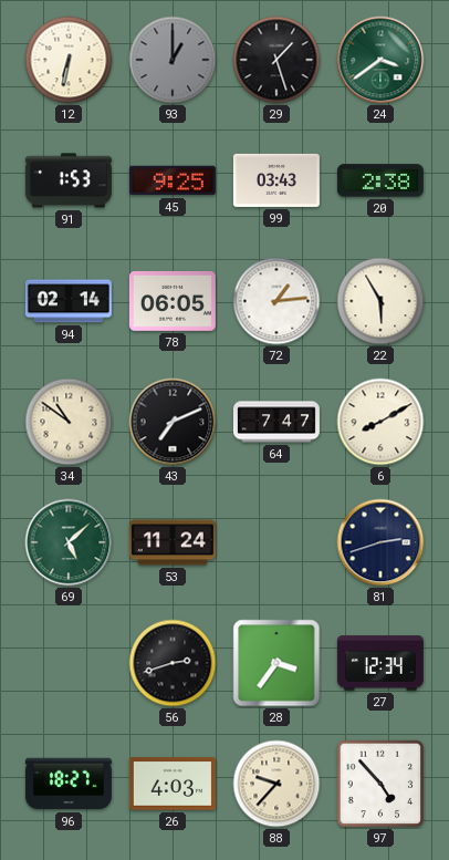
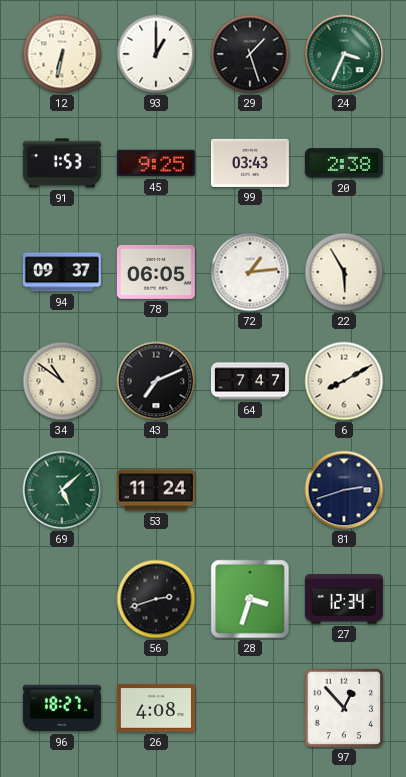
93 dial: grey -> white (156, 54)
24: 3:39 -> 3:34 (344, 54)
94: 02:14 -> 09:37 (62, 272)
28: 3:36 -> 3:33 (250, 599)
26: 4:03 -> 4:08 (156, 708)
88: 9:37 -> none (276, 784)
97: 4:53 -> 12:53 (344, 708)
